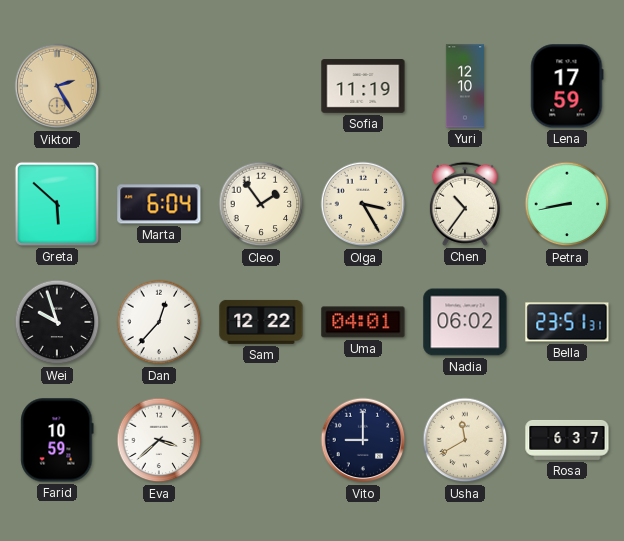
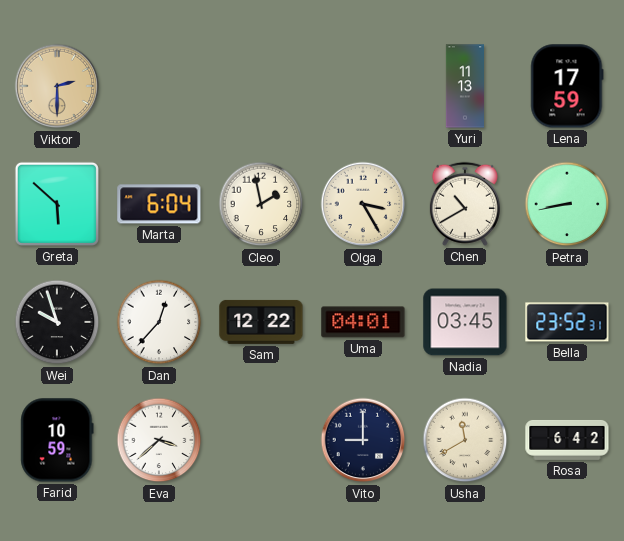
Viktor: 2:25 -> 2:30 (57, 86)
Sofia: 11:19 -> none (363, 86)
Yuri: 12:10 -> 11:13 (464, 86)
Cleo: 1:54 -> 1:58 (261, 204)
Chen: 10:36 -> 10:40 (465, 204)
Nadia: 06:02 -> 03:45 (465, 322)
Bella: 23:51 -> 23:52 (567, 322)
Rosa: 6:37 -> 6:42 (567, 440)
